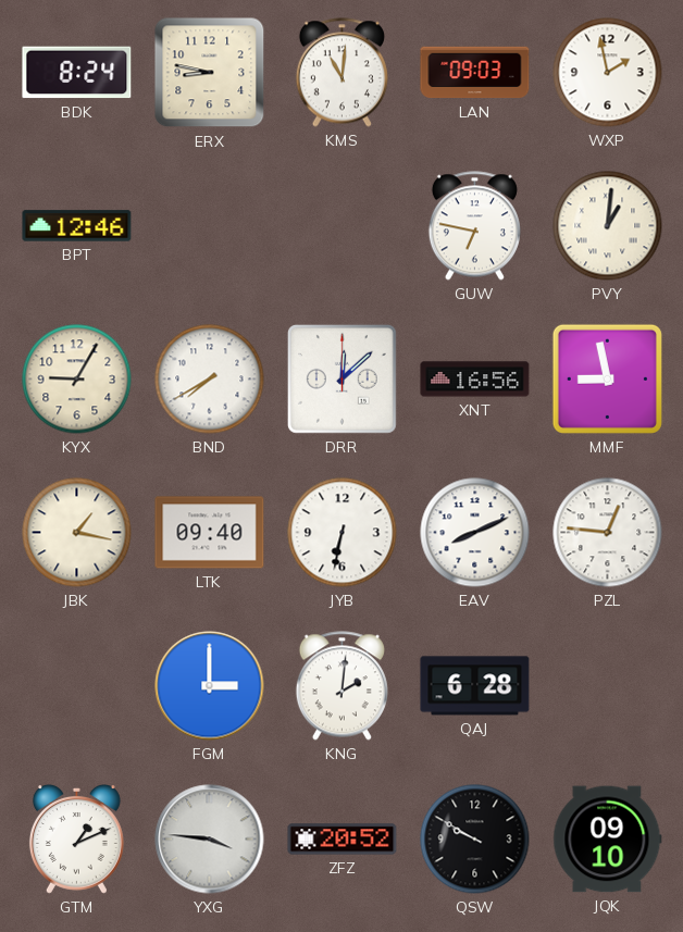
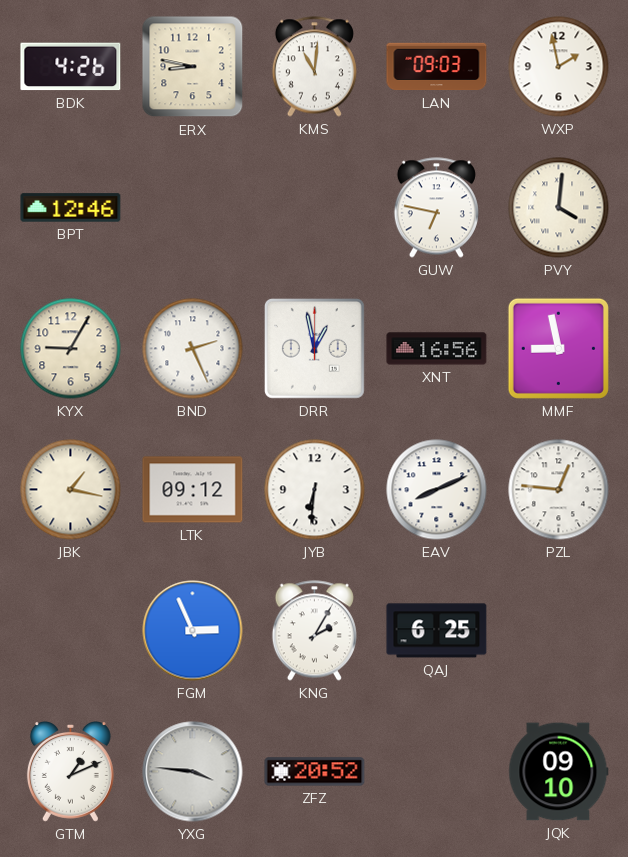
BDK: 8:24 -> 4:26 (71, 67)
PVY: 1:01 -> 4:01 (559, 208)
BND: 7:40 -> 2:26 (193, 349)
DRR: 12:08 -> 12:58 (314, 348)
LTK: 09:40 -> 09:12 (193, 490)
JYB: 6:32 -> 6:31 (315, 490)
FGM: 3:00 -> 2:56 (193, 631)
KNG: 2:01 -> 2:05 (314, 631)
QAJ: 6:28 -> 6:25 (437, 631)
QSW: 9:50 -> none (475, 840)
